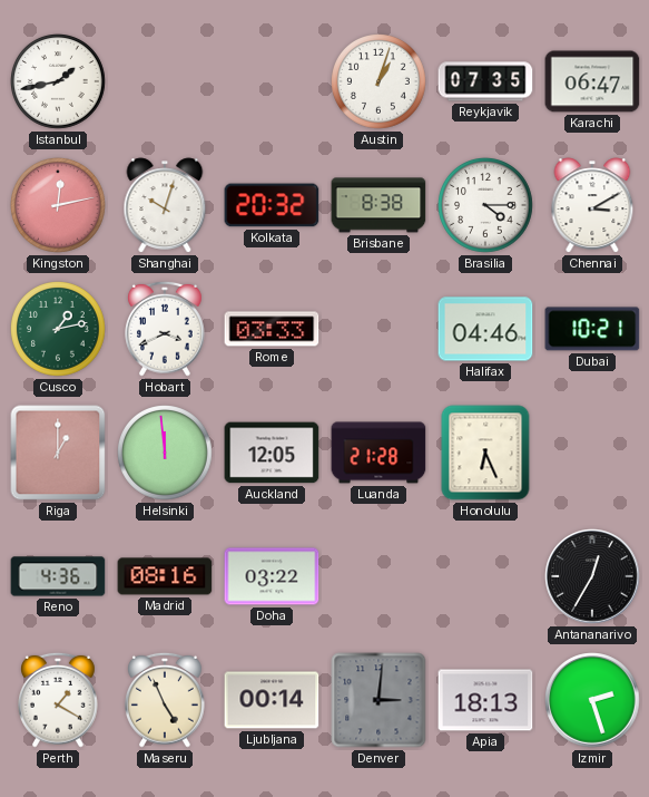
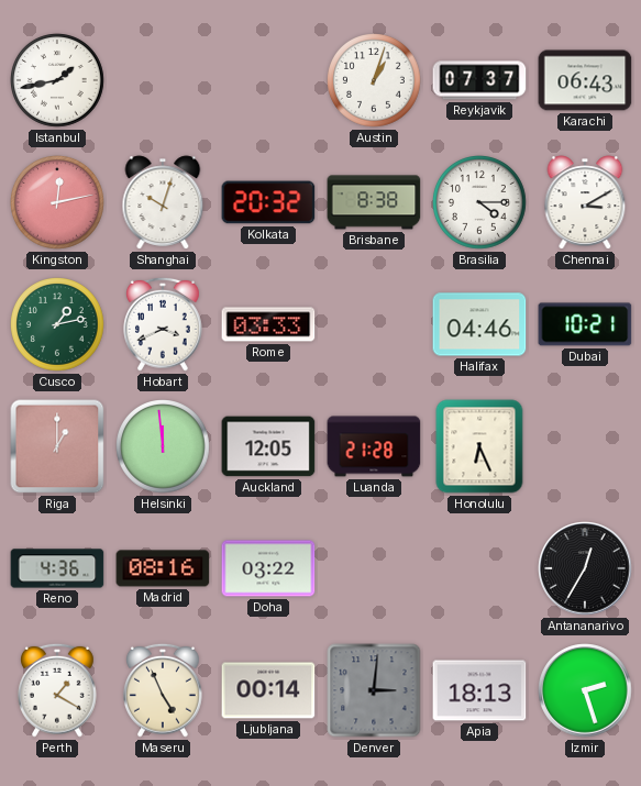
Reykjavik: 07:35 -> 07:37 (479, 80)
Karachi: 06:47 -> 06:43 (585, 80)
